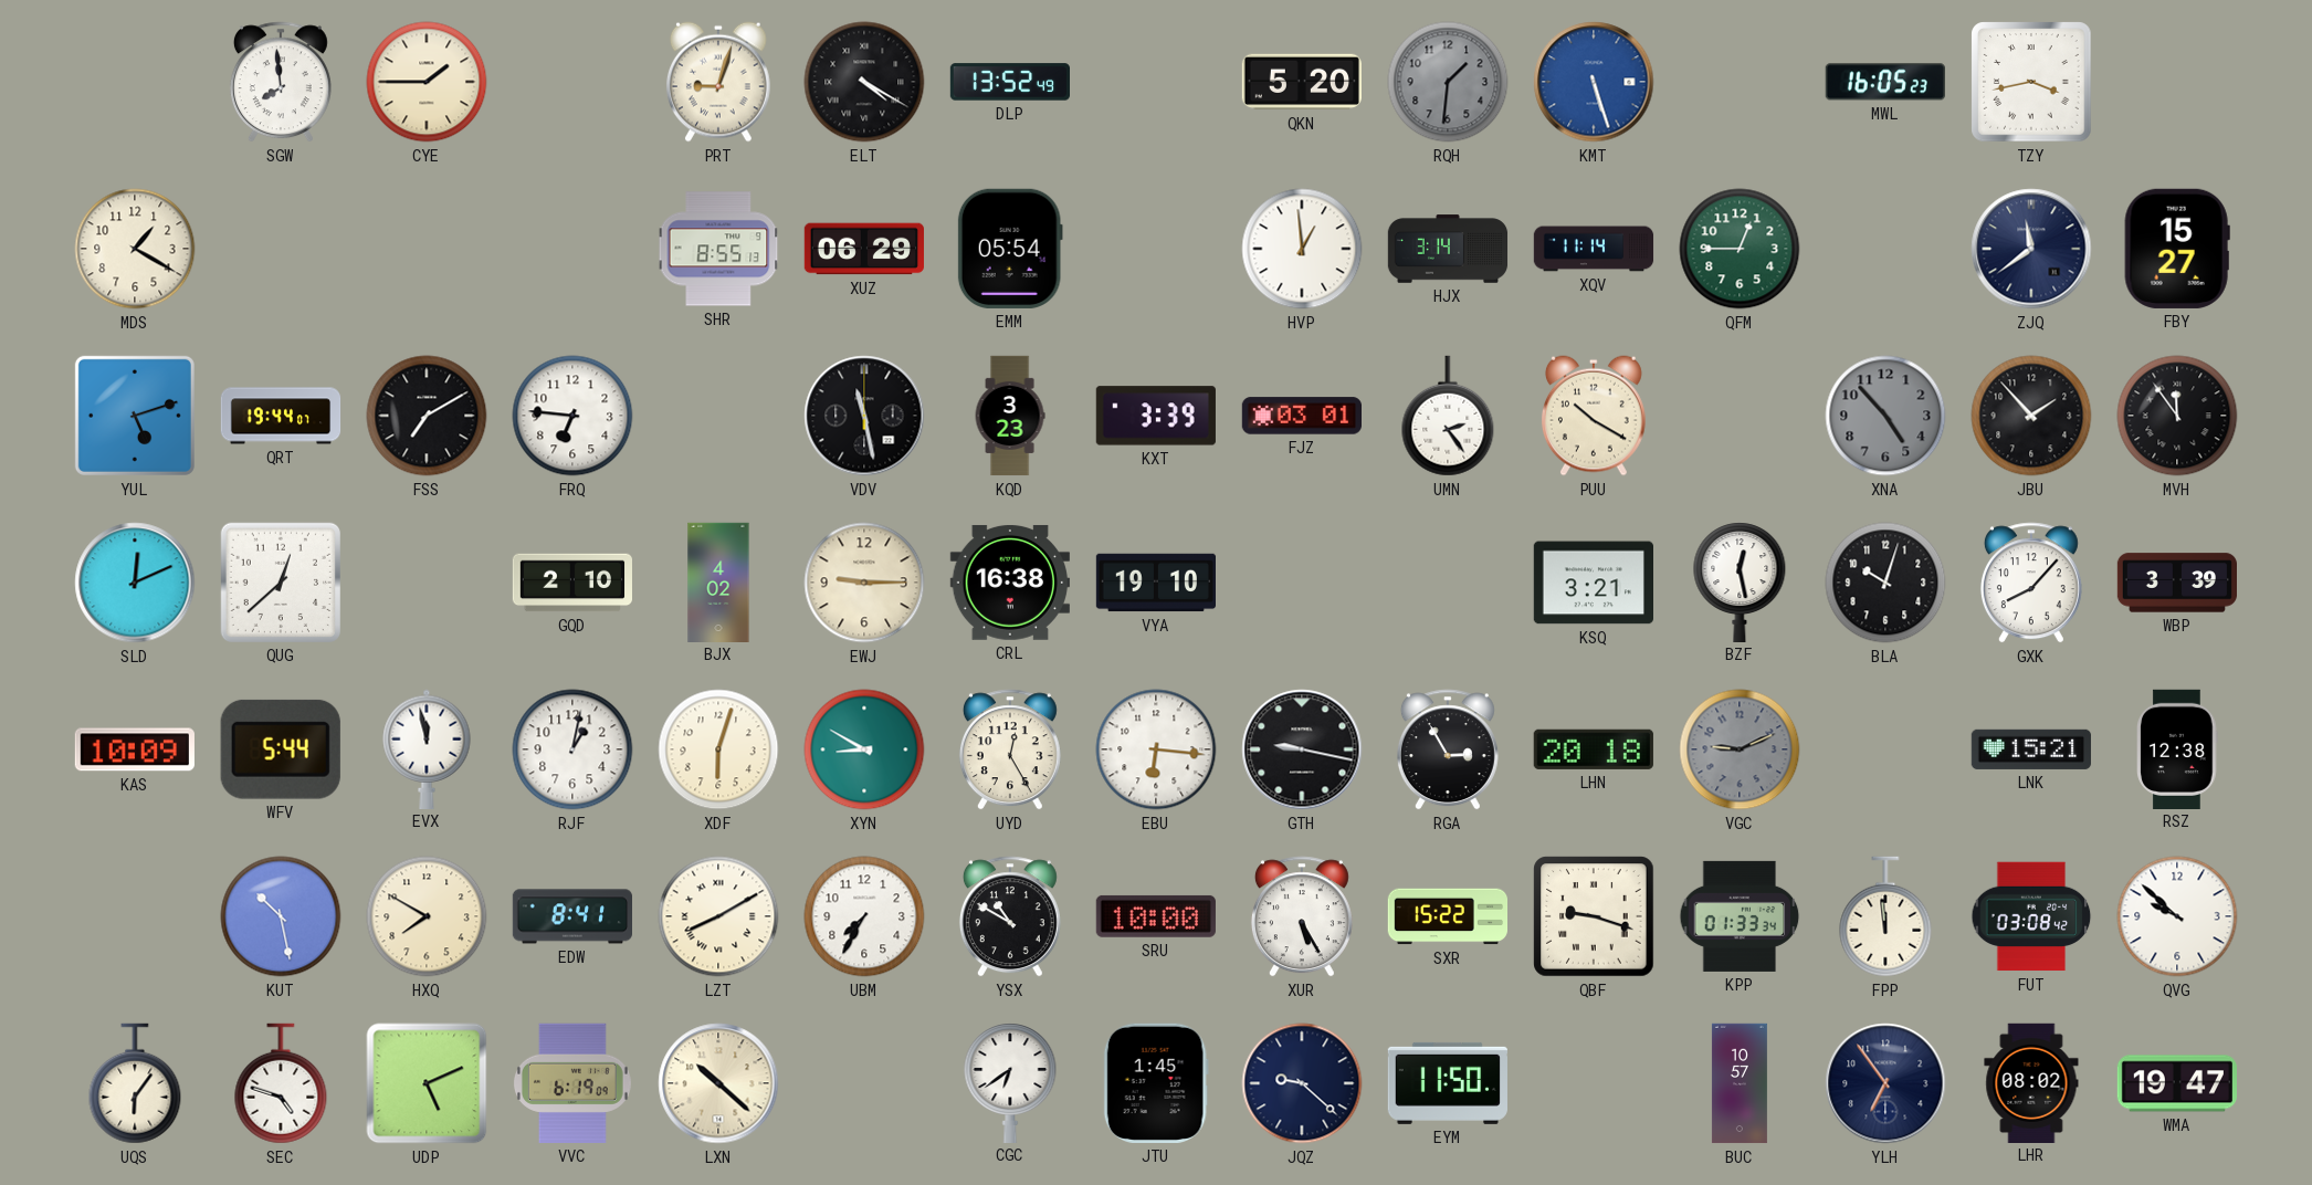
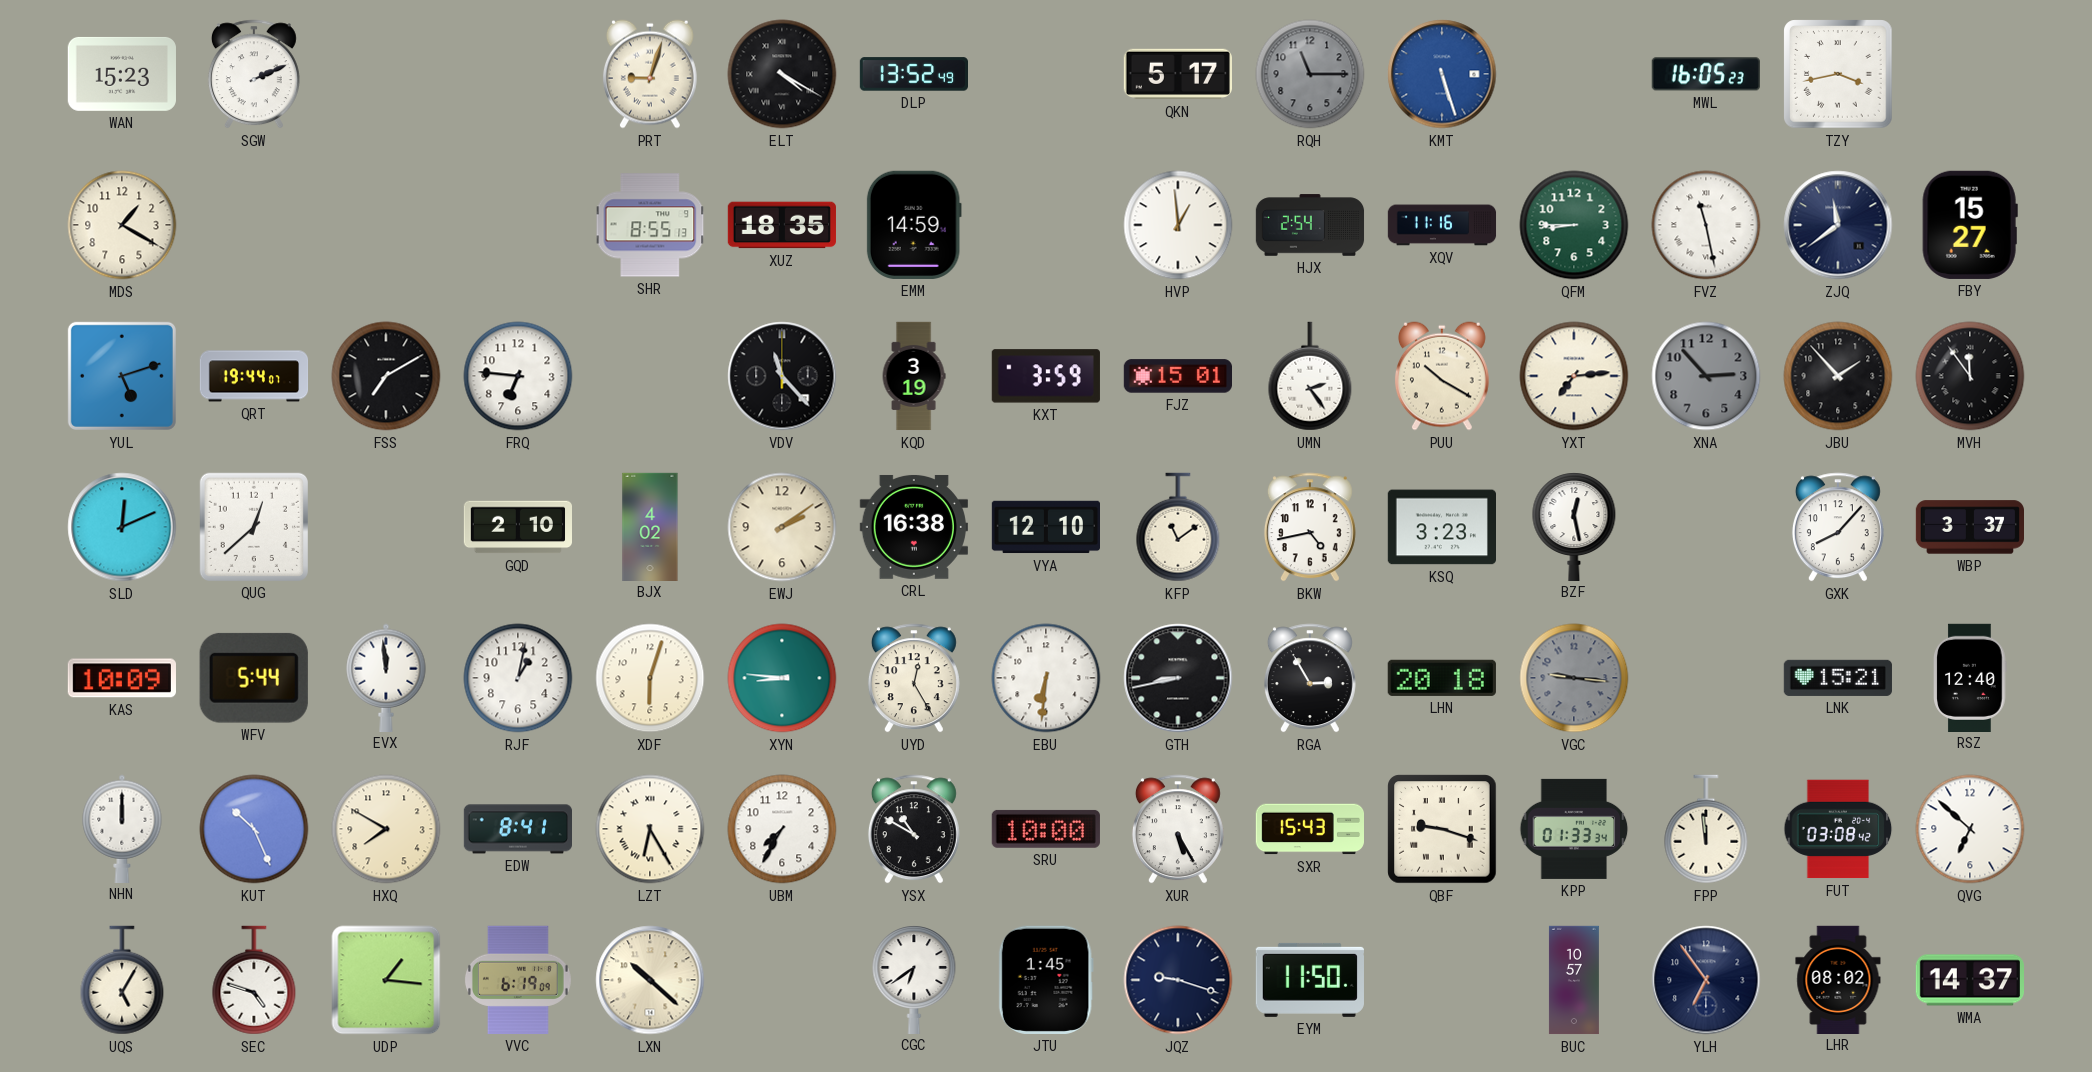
WAN: none -> 15:23 (122, 74)
SGW: 7:59 -> 2:11 (254, 74)
CYE: 1:45 -> none (427, 82)
QKN: 5:20 -> 5:17 (1177, 74)
RQH: 1:31 -> 11:15 (1310, 74)
XUZ: 06:29 -> 18:35 (781, 225)
EMM: 05:54 -> 14:59 (914, 225)
HJX: 3:14 -> 2:54 (1310, 225)
XQV: 11:14 -> 11:16 (1442, 225)
QFM: 12:45 -> 8:45 (1574, 225)
FVZ: none -> 11:28 (1706, 225)
VDV: 11:28 -> 11:23 (782, 376)
KQD: 3:23 -> 3:19 (914, 376)
KXT: 3:39 -> 3:59 (1046, 376)
FJZ: 03:01 -> 15:01 (1177, 376)
YXT: none -> 7:14 (1574, 376)
XNA: 4:53 -> 2:53 (1706, 376)
EWJ: 9:15 -> 2:09 (782, 527)
VYA: 19:10 -> 12:10 (1045, 527)
KFP: none -> 11:09 (1178, 527)
BKW: none -> 4:43 (1310, 527)
KSQ: 3:21 -> 3:23 (1441, 527)
BLA: 10:03 -> none (1885, 583)
WBP: 3:39 -> 3:37 (1969, 527)
EVX: 11:58 -> 11:59 (386, 677)
XYN: 8:50 -> 8:46 (782, 678)
EBU: 6:16 -> 6:31 (1046, 678)
GTH: 9:17 -> 8:43 (1178, 678)
VGC: 9:11 -> 9:16 (1574, 678)
RSZ: 12:38 -> 12:40 (1970, 677)
NHN: none -> 12:00 (122, 828)
KUT: 10:28 -> 10:26 (254, 829)
LZT: 8:10 -> 6:25 (650, 829)
SXR: 15:22 -> 15:43 (1309, 829)
QVG: 9:52 -> 6:52 (1970, 829)
UQS: 6:06 -> 5:05 (122, 980)
UDP: 5:11 -> 1:16 (386, 980)
JQZ: 9:22 -> 9:18 (1178, 980)
WMA: 19:47 -> 14:37 (1969, 980)
